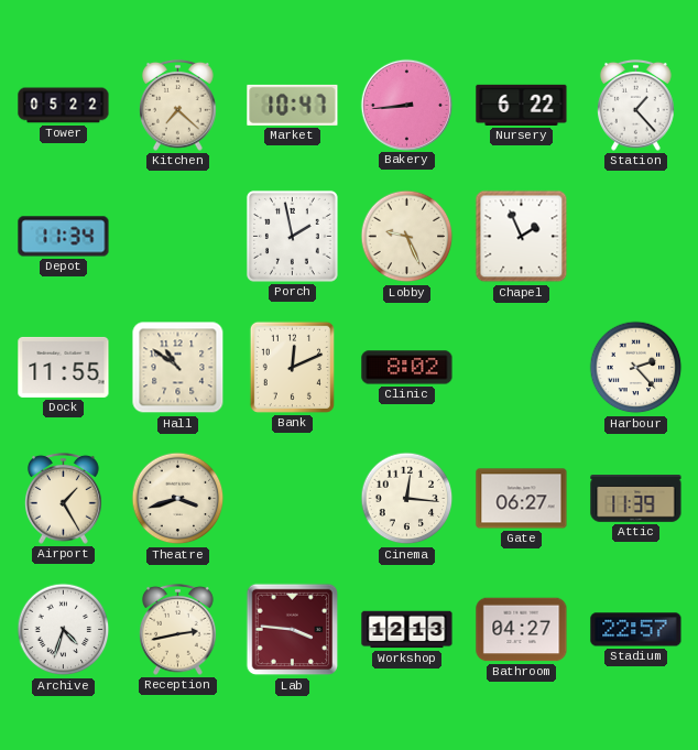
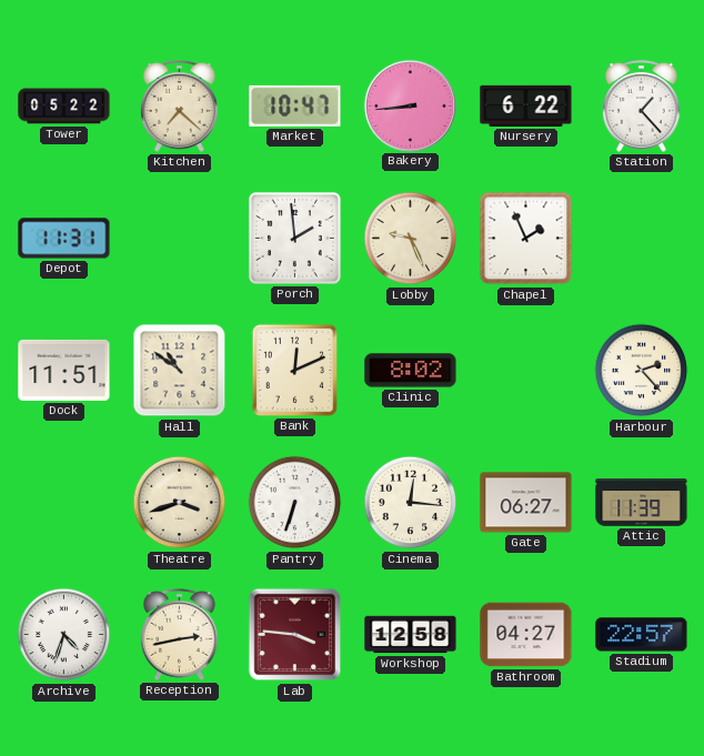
Depot: 11:34 -> 11:31 (64, 239)
Porch: 1:58 -> 1:59 (294, 238)
Dock: 11:55 -> 11:51 (64, 370)
Airport: 1:25 -> none (64, 498)
Pantry: none -> 6:33 (295, 503)
Workshop: 12:13 -> 12:58 (411, 635)
